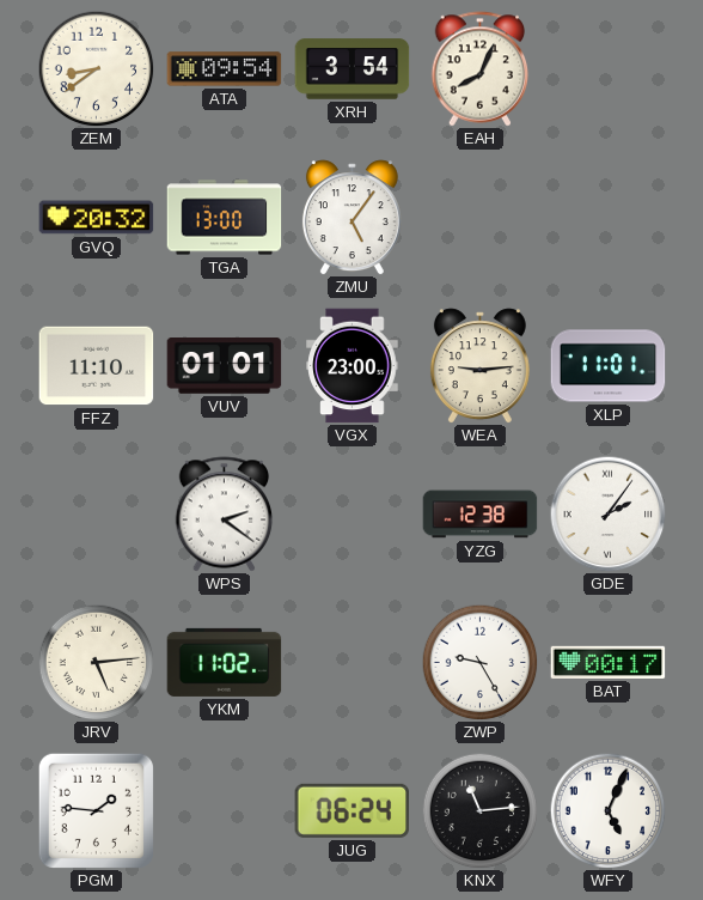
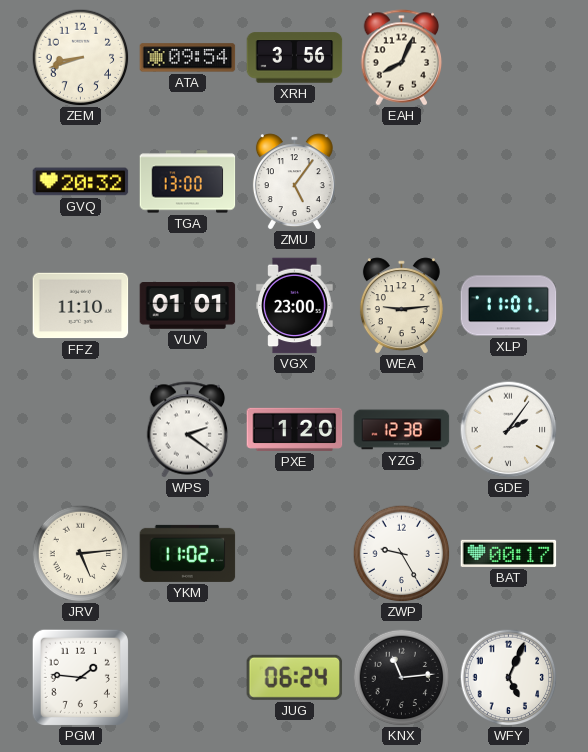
ZEM: 8:39 -> 8:42 (80, 57)
XRH: 3:54 -> 3:56 (295, 58)
PXE: none -> 1:20 (295, 429)
